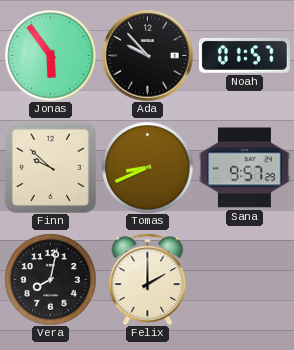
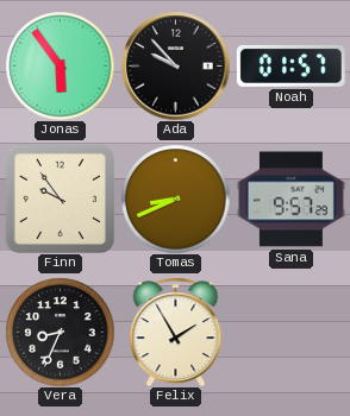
Finn: 9:52 -> 9:54 (60, 198)
Vera: 8:02 -> 8:34 (60, 332)
Felix: 2:00 -> 1:55 (176, 332)
